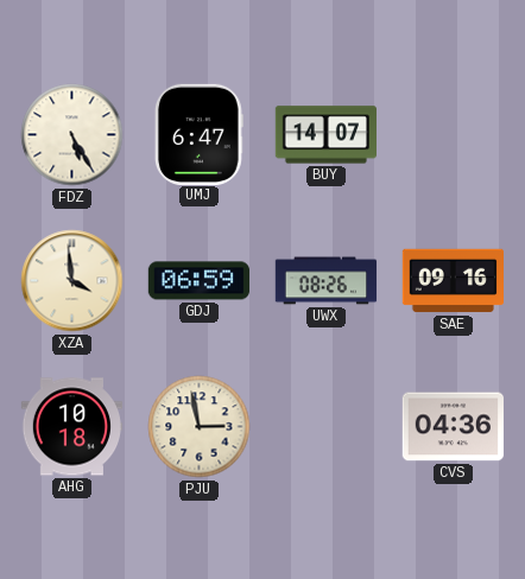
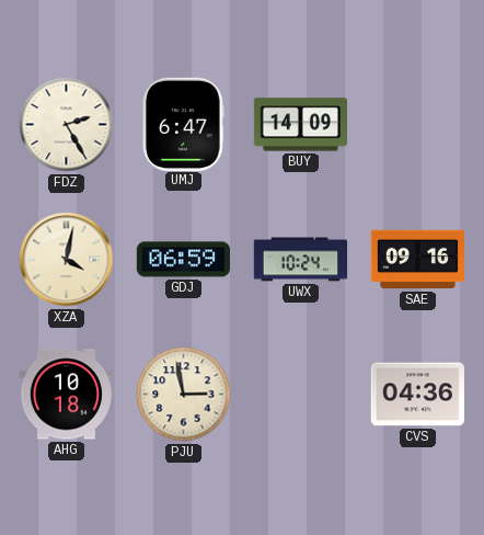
FDZ: 5:25 -> 2:25 (67, 125)
BUY: 14:07 -> 14:09 (300, 125)
XZA: 3:59 -> 4:02 (67, 260)
UWX: 08:26 -> 10:24 (301, 260)
